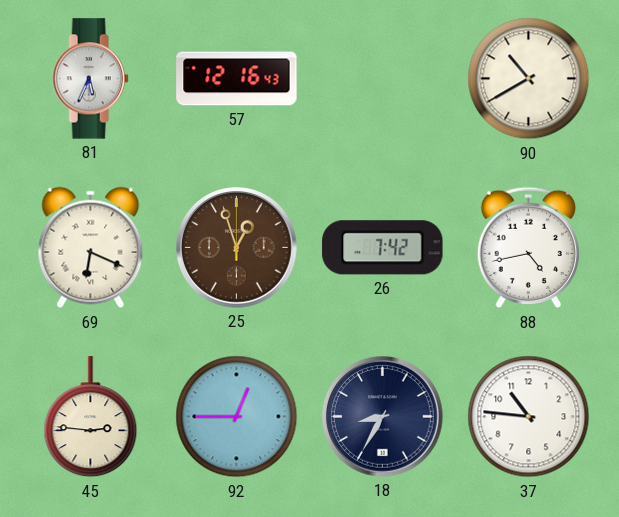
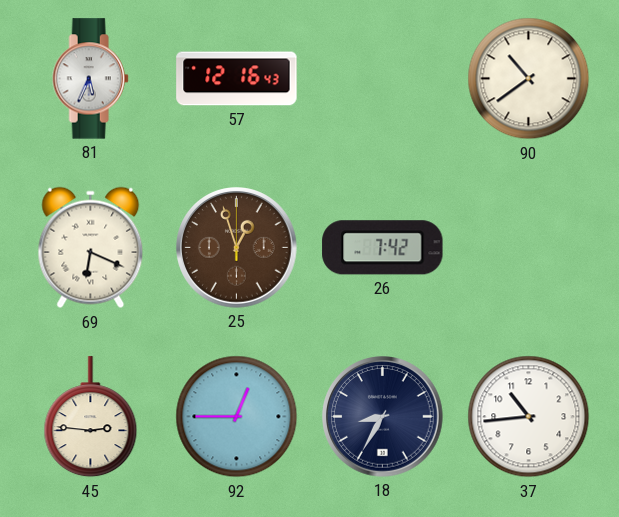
90: 10:40 -> 10:39 (529, 79)
88: 4:43 -> none (528, 248)
37: 10:46 -> 10:44 (529, 417)
